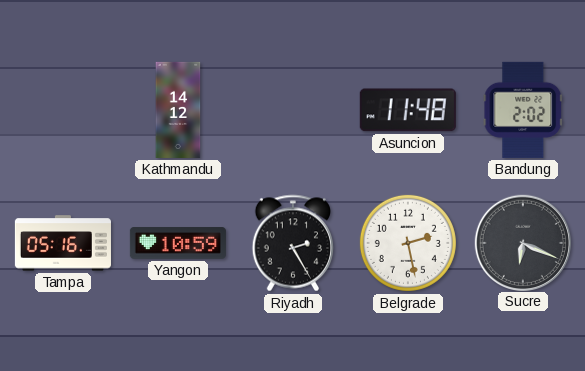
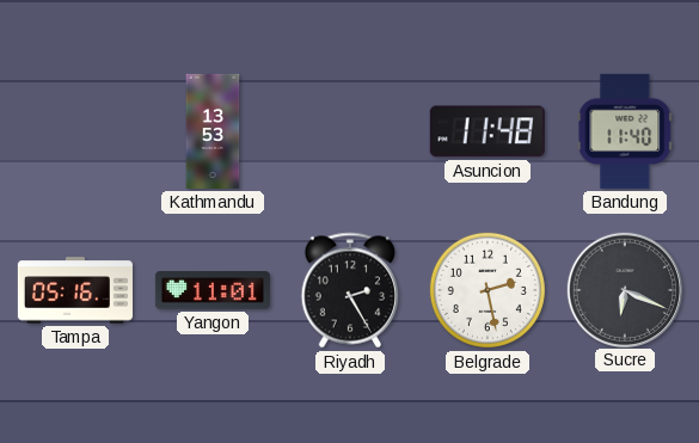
Kathmandu: 14:12 -> 13:53 (213, 131)
Bandung: 2:02 -> 11:40 (625, 131)
Yangon: 10:59 -> 11:01 (213, 290)
